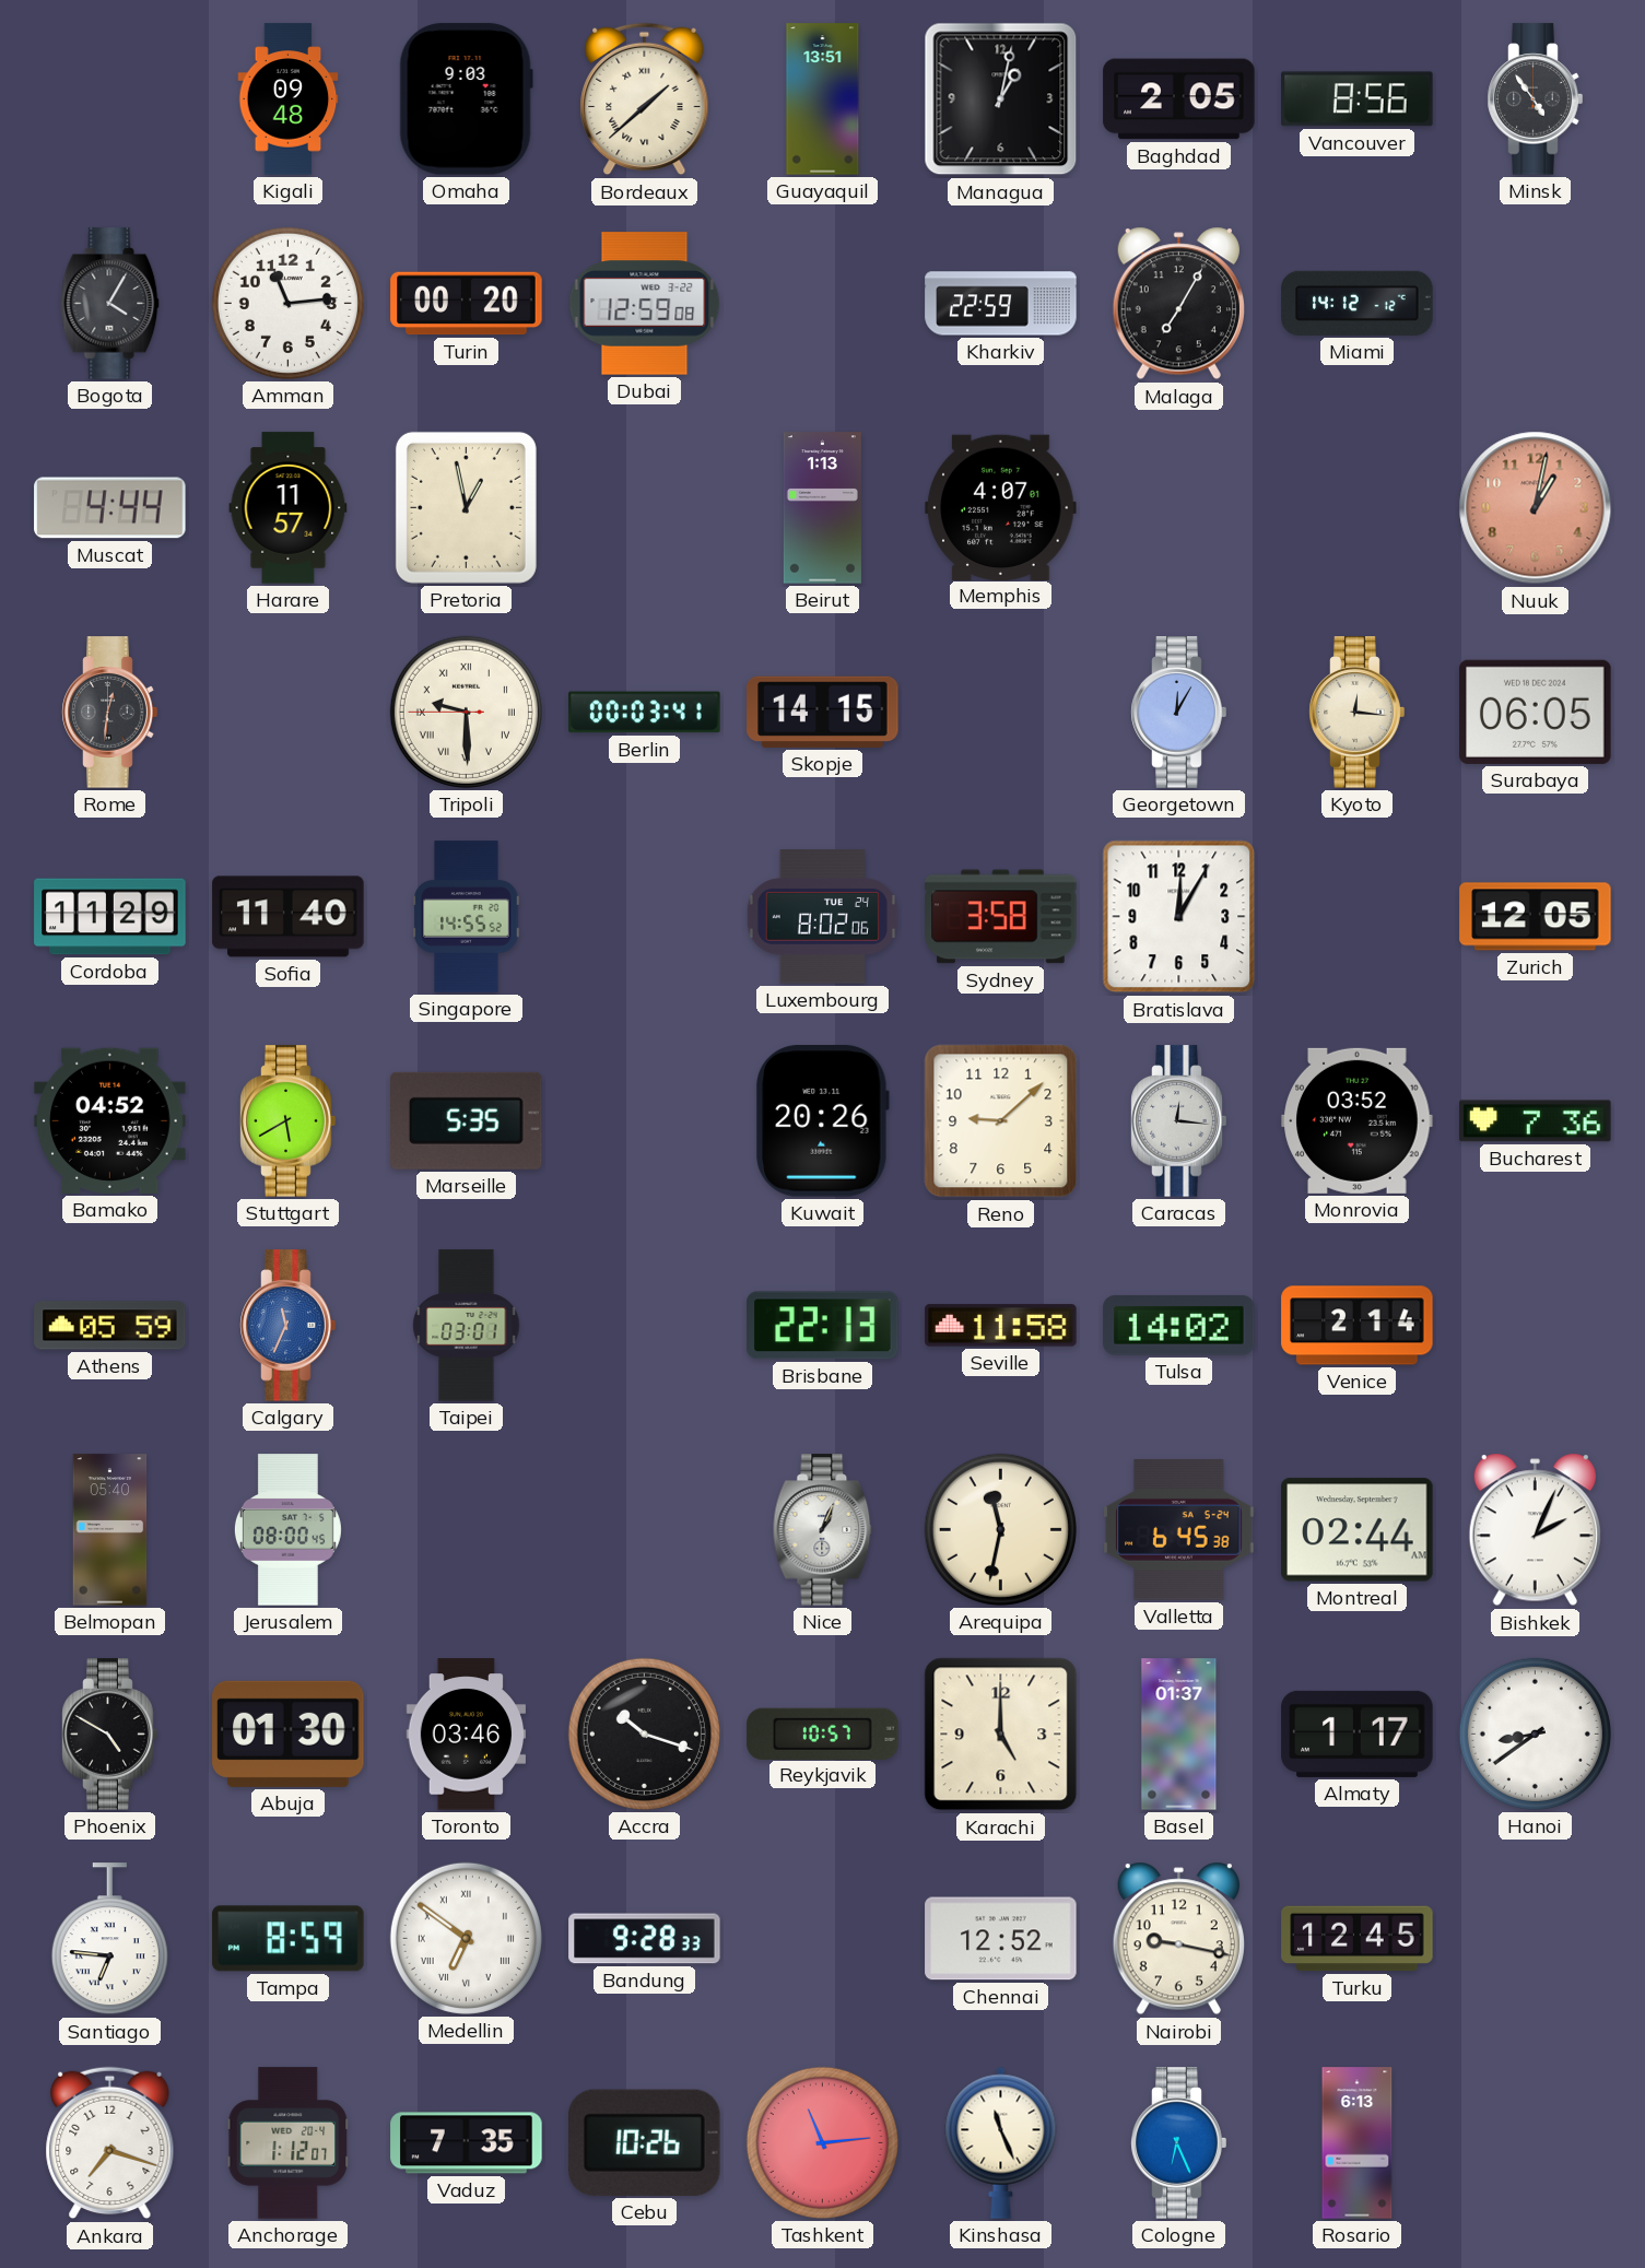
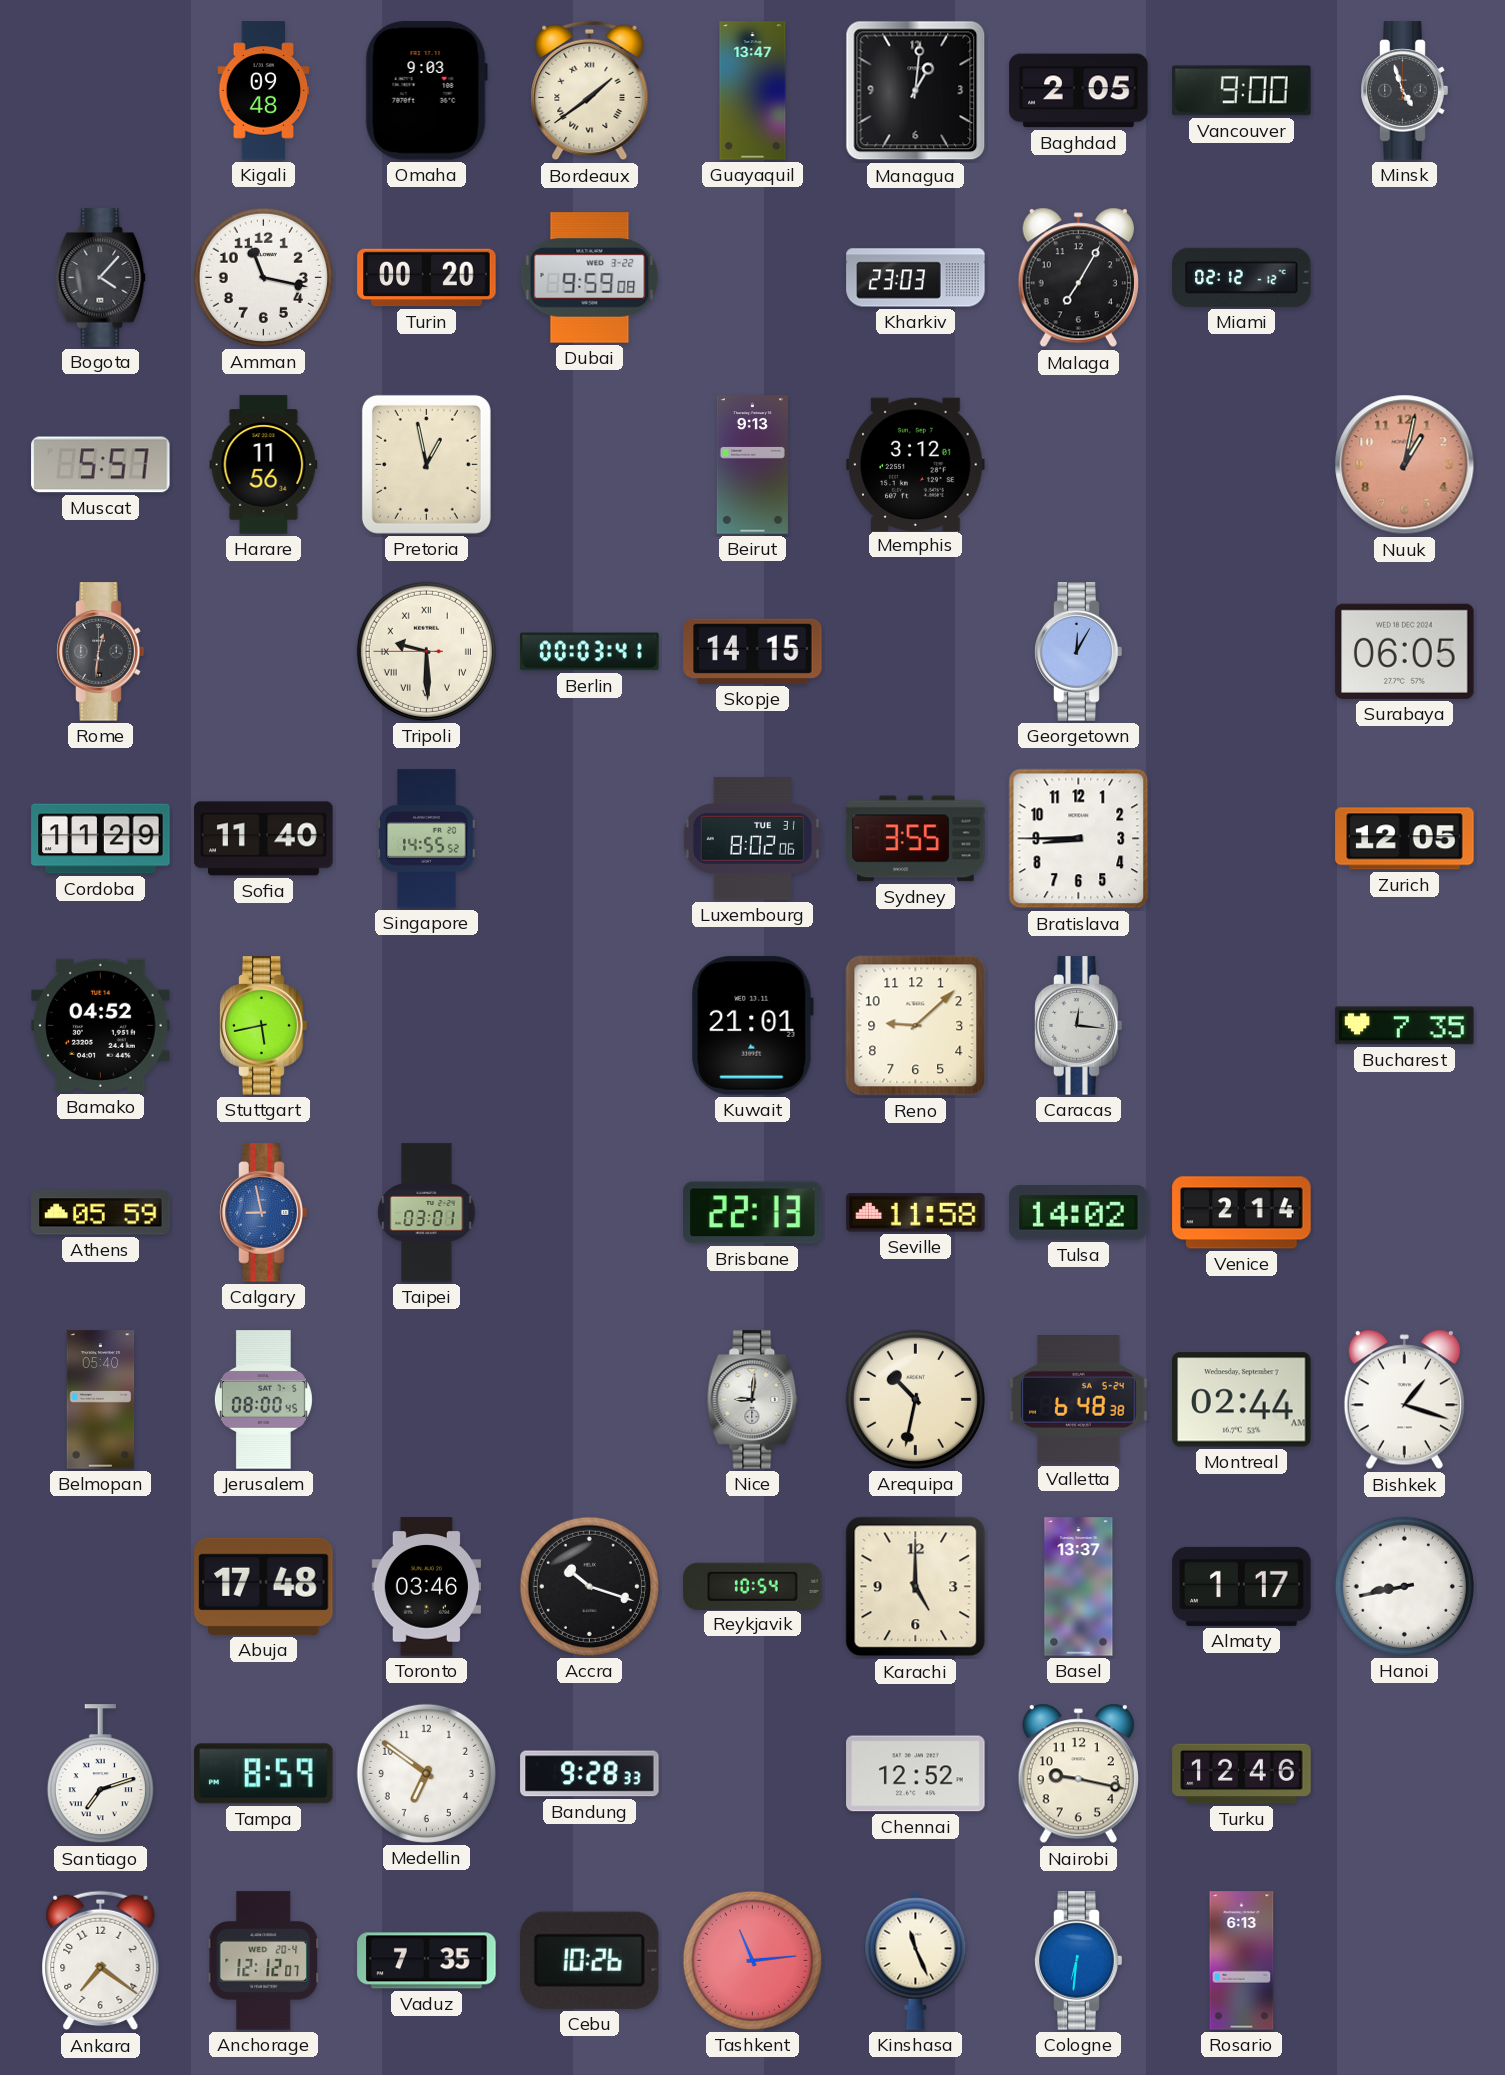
Bordeaux: 1:38 -> 1:39 (590, 91)
Guayaquil: 13:51 -> 13:47 (753, 91)
Managua: 1:02 -> 1:01 (916, 91)
Vancouver: 8:56 -> 9:00 (1242, 91)
Minsk: 4:54 -> 4:57 (1405, 91)
Bogota: 4:05 -> 4:07 (101, 278)
Amman: 11:14 -> 11:17 (263, 277)
Dubai: 12:59 -> 9:59 (590, 278)
Kharkiv: 22:59 -> 23:03 (916, 278)
Miami: 14:12 -> 02:12 (1242, 277)
Muscat: 4:44 -> 5:57 (101, 465)
Harare: 11:57 -> 11:56 (264, 465)
Beirut: 1:13 -> 9:13 (752, 465)
Memphis: 4:07 -> 3:12 (916, 464)
Kyoto: 12:16 -> none (1358, 713)
Luxembourg date: TUE 24 -> TUE 31 (752, 839)
Sydney: 3:58 -> 3:55 (916, 839)
Bratislava: 12:05 -> 8:45 (1079, 839)
Stuttgart: 5:40 -> 5:43 (264, 1026)
Marseille: 5:35 -> none (467, 1120)
Kuwait: 20:26 -> 21:01 (753, 1026)
Monrovia: 03:52 -> none (1358, 1120)
Bucharest: 7:36 -> 7:35 (1405, 1026)
Calgary: 11:34 -> 8:58 (264, 1213)
Nice: 1:04 -> 9:01 (753, 1400)
Arequipa: 11:32 -> 10:32 (915, 1399)
Valletta: 6:45 -> 6:48 (1079, 1400)
Bishkek: 2:04 -> 1:18 (1404, 1400)
Phoenix: 4:50 -> none (110, 1735)
Abuja: 01:30 -> 17:48 (264, 1586)
Reykjavik: 10:57 -> 10:54 (753, 1586)
Basel: 01:37 -> 13:37 (1079, 1587)
Hanoi: 8:39 -> 8:43 (1404, 1586)
Santiago: 6:46 -> 7:12 (100, 1774)
Medellin numerals: Roman -> Arabic (426, 1773)
Turku: 12:45 -> 12:46 (1242, 1774)
Ankara: 7:18 -> 7:21 (101, 1961)
Anchorage: 1:12 -> 12:12 (263, 1961)
Cologne: 6:26 -> 6:31 (1079, 1961)
